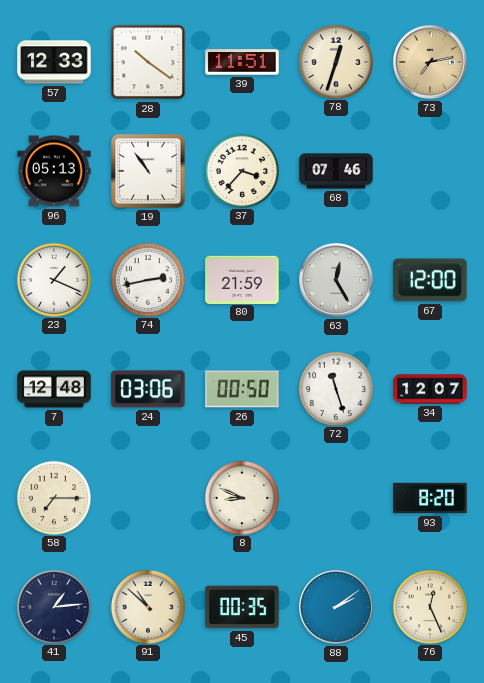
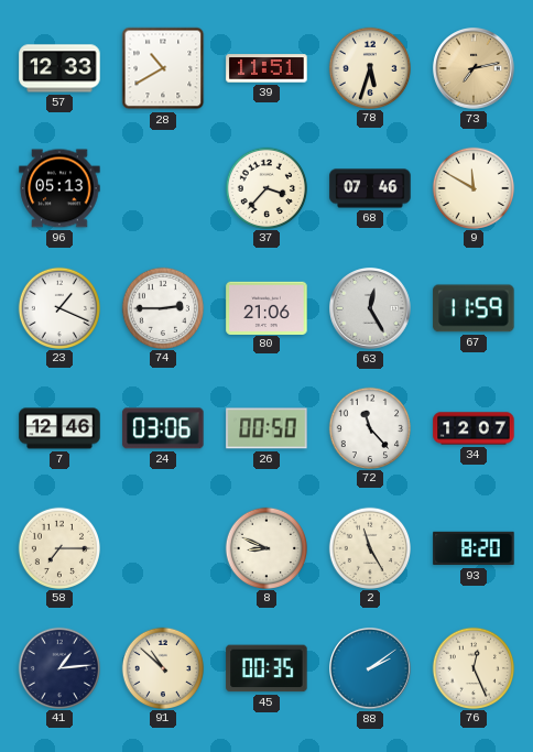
28: 10:21 -> 10:40 (163, 68)
78: 12:33 -> 5:33 (369, 67)
19: 10:54 -> none (148, 171)
9: none -> 11:50 (472, 187)
74: 2:43 -> 2:45 (162, 307)
80: 21:59 -> 21:06 (266, 307)
67: 12:00 -> 11:59 (474, 308)
7: 12:48 -> 12:46 (59, 428)
72: 11:27 -> 11:23 (369, 427)
2: none -> 11:25 (369, 547)
